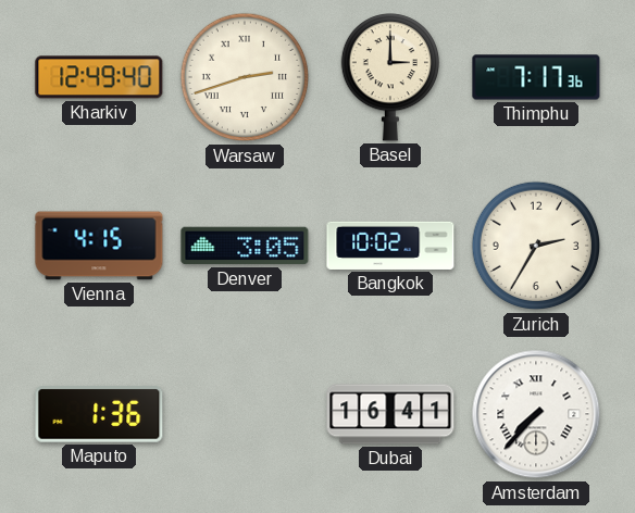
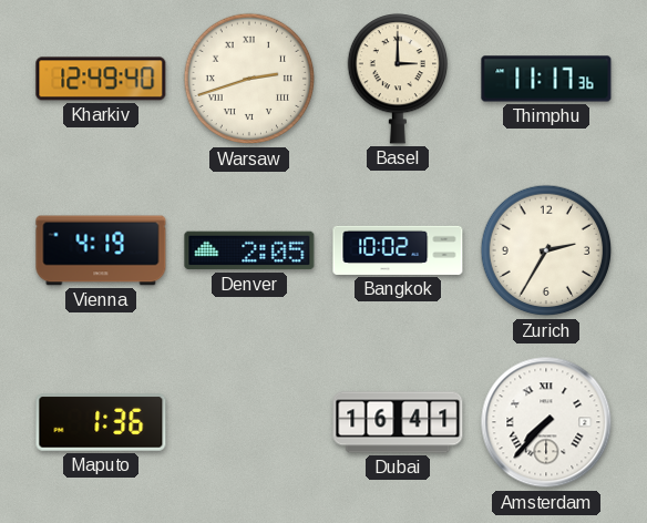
Thimphu: 7:17 -> 11:17 (546, 79)
Vienna: 4:15 -> 4:19 (101, 250)
Denver: 3:05 -> 2:05 (249, 250)
